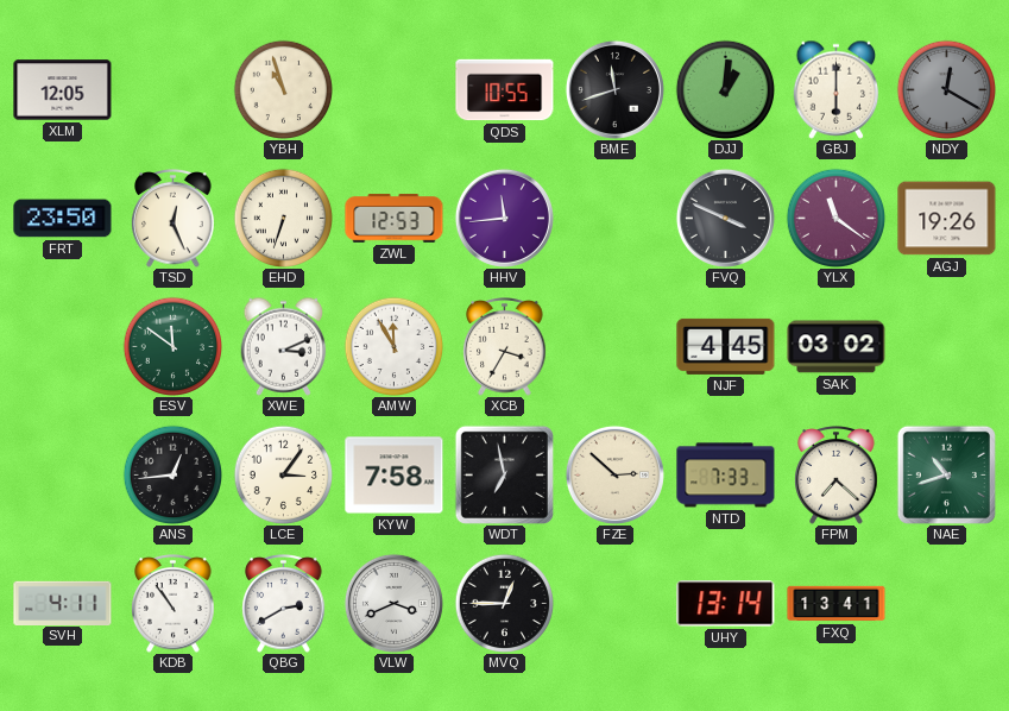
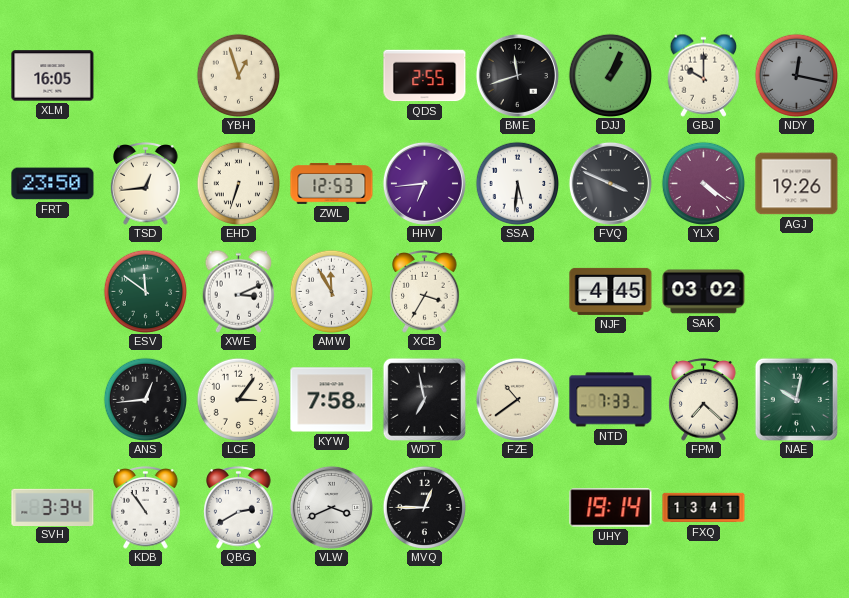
XLM: 12:05 -> 16:05 (53, 76)
YBH: 10:57 -> 12:57 (238, 75)
QDS: 10:55 -> 2:55 (425, 76)
DJJ: 1:01 -> 1:04 (610, 75)
GBJ: 6:00 -> 10:00 (704, 75)
NDY: 12:20 -> 12:17 (796, 75)
TSD: 12:26 -> 12:44 (146, 184)
HHV: 11:44 -> 6:44 (424, 183)
SSA: none -> 5:31 (517, 183)
YLX: 11:21 -> 4:21 (703, 183)
FZE: 2:52 -> 10:39 (517, 399)
NAE: 10:42 -> 10:02 (796, 399)
SVH: 4:11 -> 3:34 (53, 507)
UHY: 13:14 -> 19:14 (611, 508)
